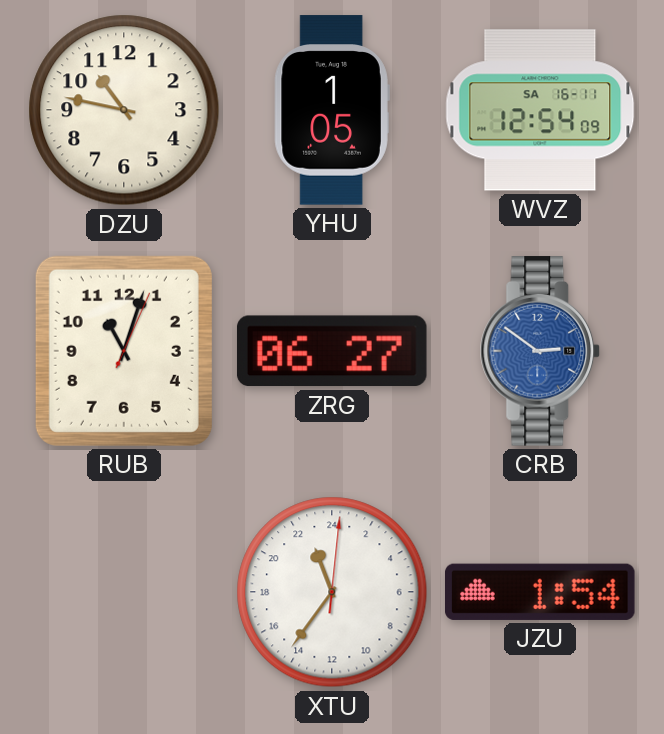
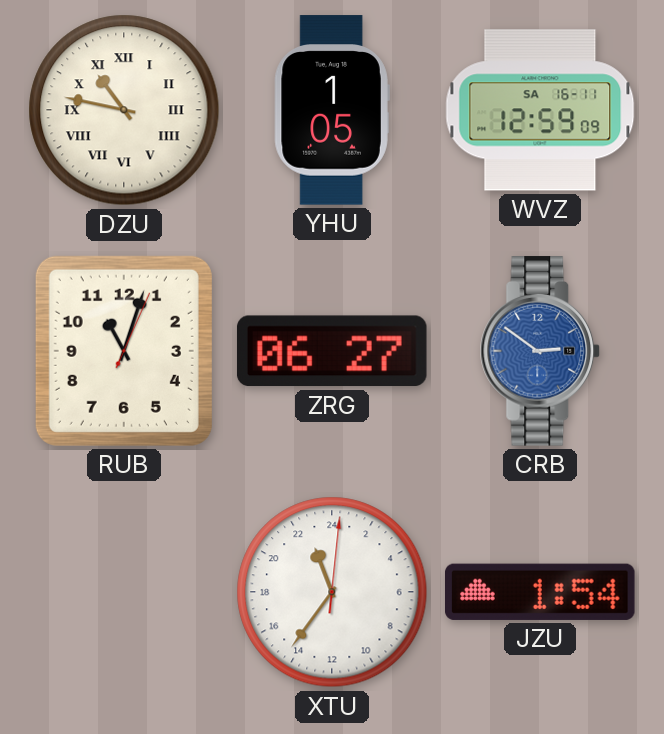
DZU numerals: Arabic -> Roman (124, 110)
WVZ: 12:54 -> 12:59 (540, 110)
